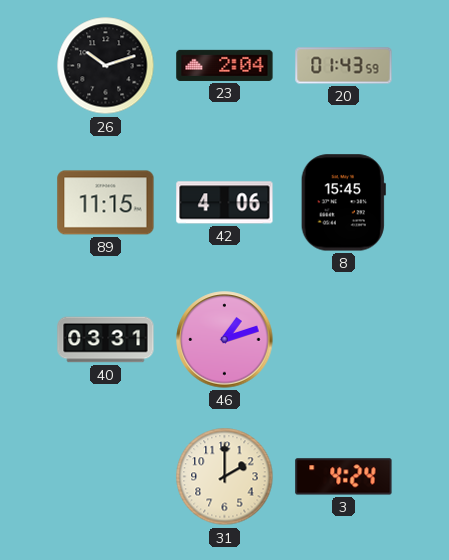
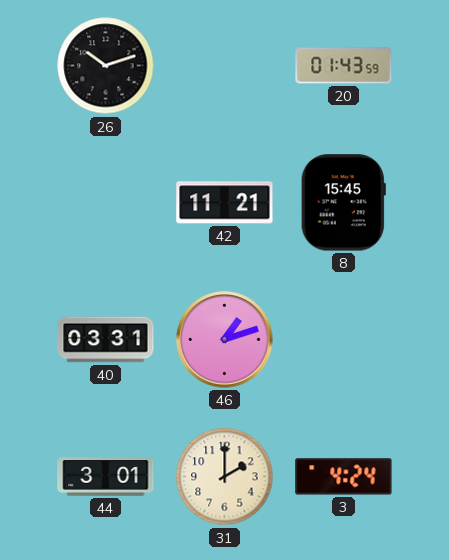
23: 2:04 -> none (225, 65)
89: 11:15 -> none (106, 203)
42: 4:06 -> 11:21 (225, 203)
44: none -> 3:01 (106, 477)
